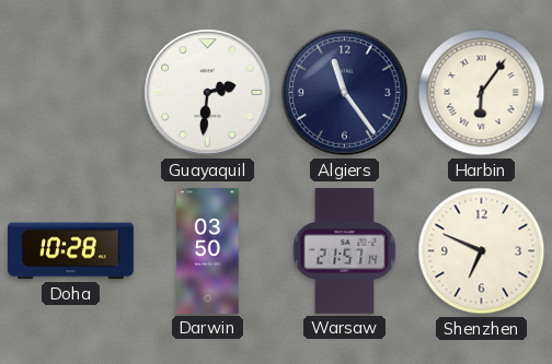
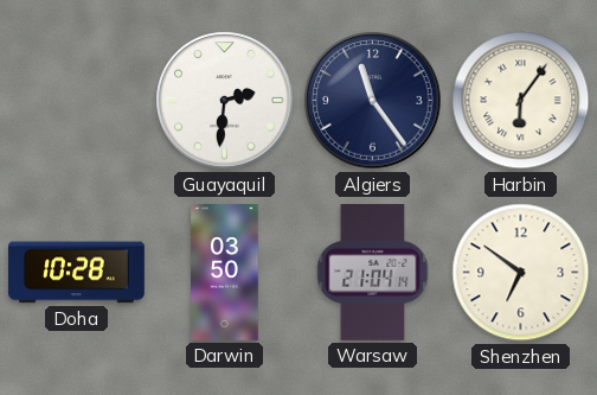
Warsaw: 21:57 -> 21:04 (373, 273)
Shenzhen: 6:49 -> 6:51 (521, 273)
